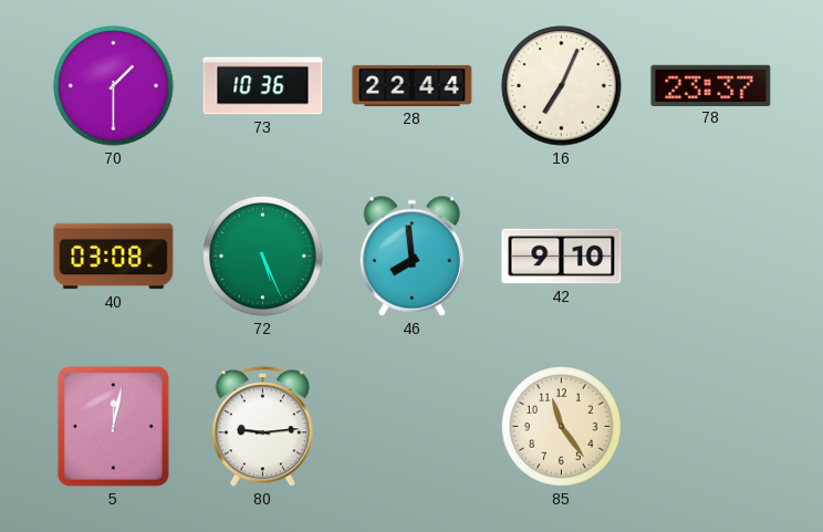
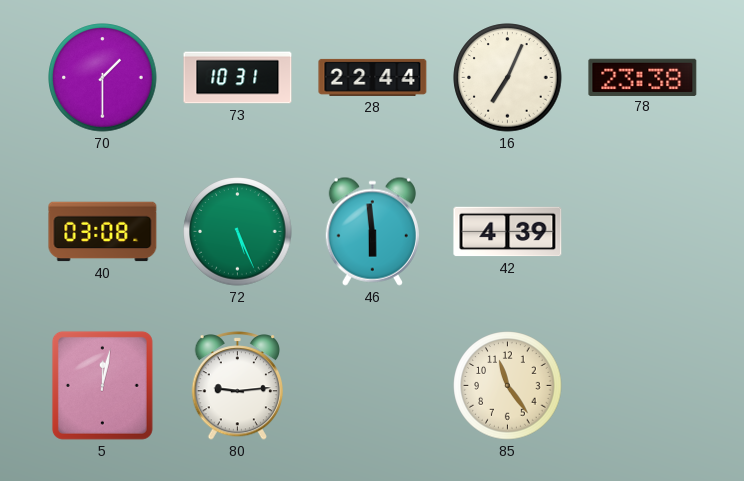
73: 10:36 -> 10:31 (238, 78)
78: 23:37 -> 23:38 (643, 77)
46: 7:59 -> 5:59 (372, 231)
42: 9:10 -> 4:39 (508, 232)
